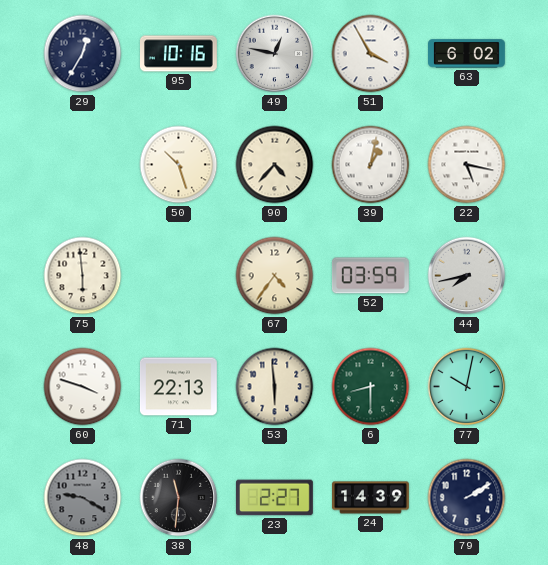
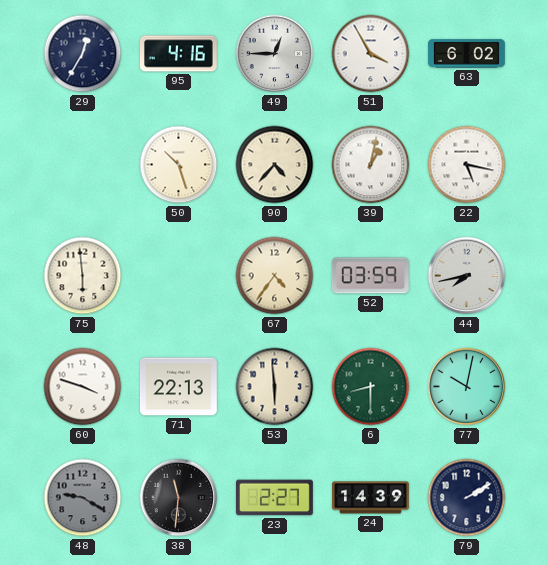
95: 10:16 -> 4:16 (179, 54)
49: 12:47 -> 12:45 (275, 54)
